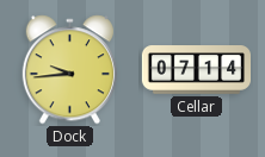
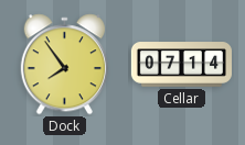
Dock: 9:44 -> 7:54 (64, 65)
